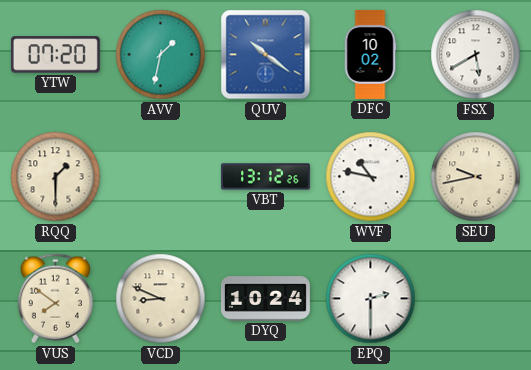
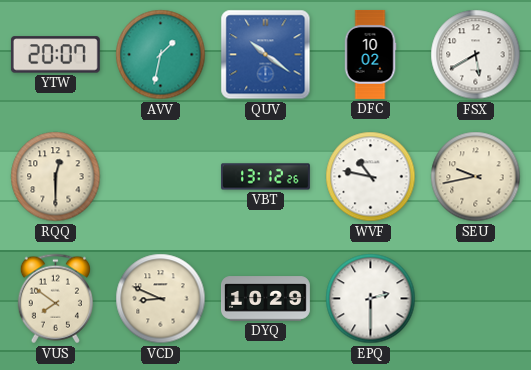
YTW: 07:20 -> 20:07 (55, 55)
RQQ: 1:30 -> 12:30 (56, 177)
DYQ: 10:24 -> 10:29 (266, 299)
